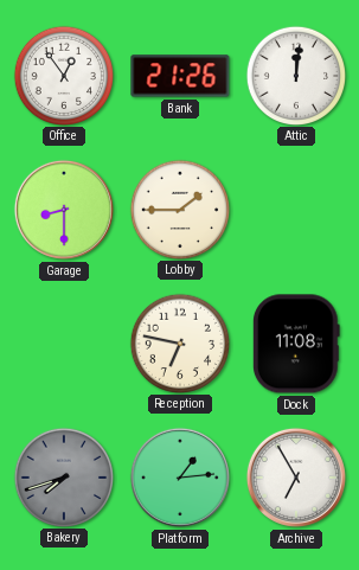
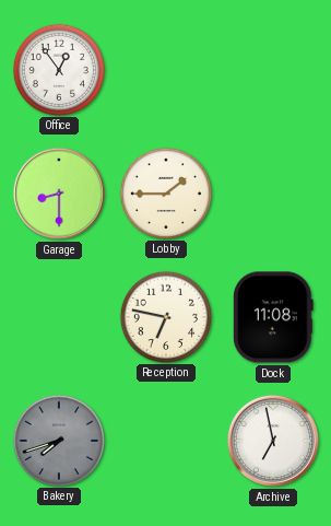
Bank: 21:26 -> none (180, 76)
Attic: 12:01 -> none (295, 75)
Platform: 1:14 -> none (180, 478)
Archive: 6:55 -> 6:58 (273, 441)
